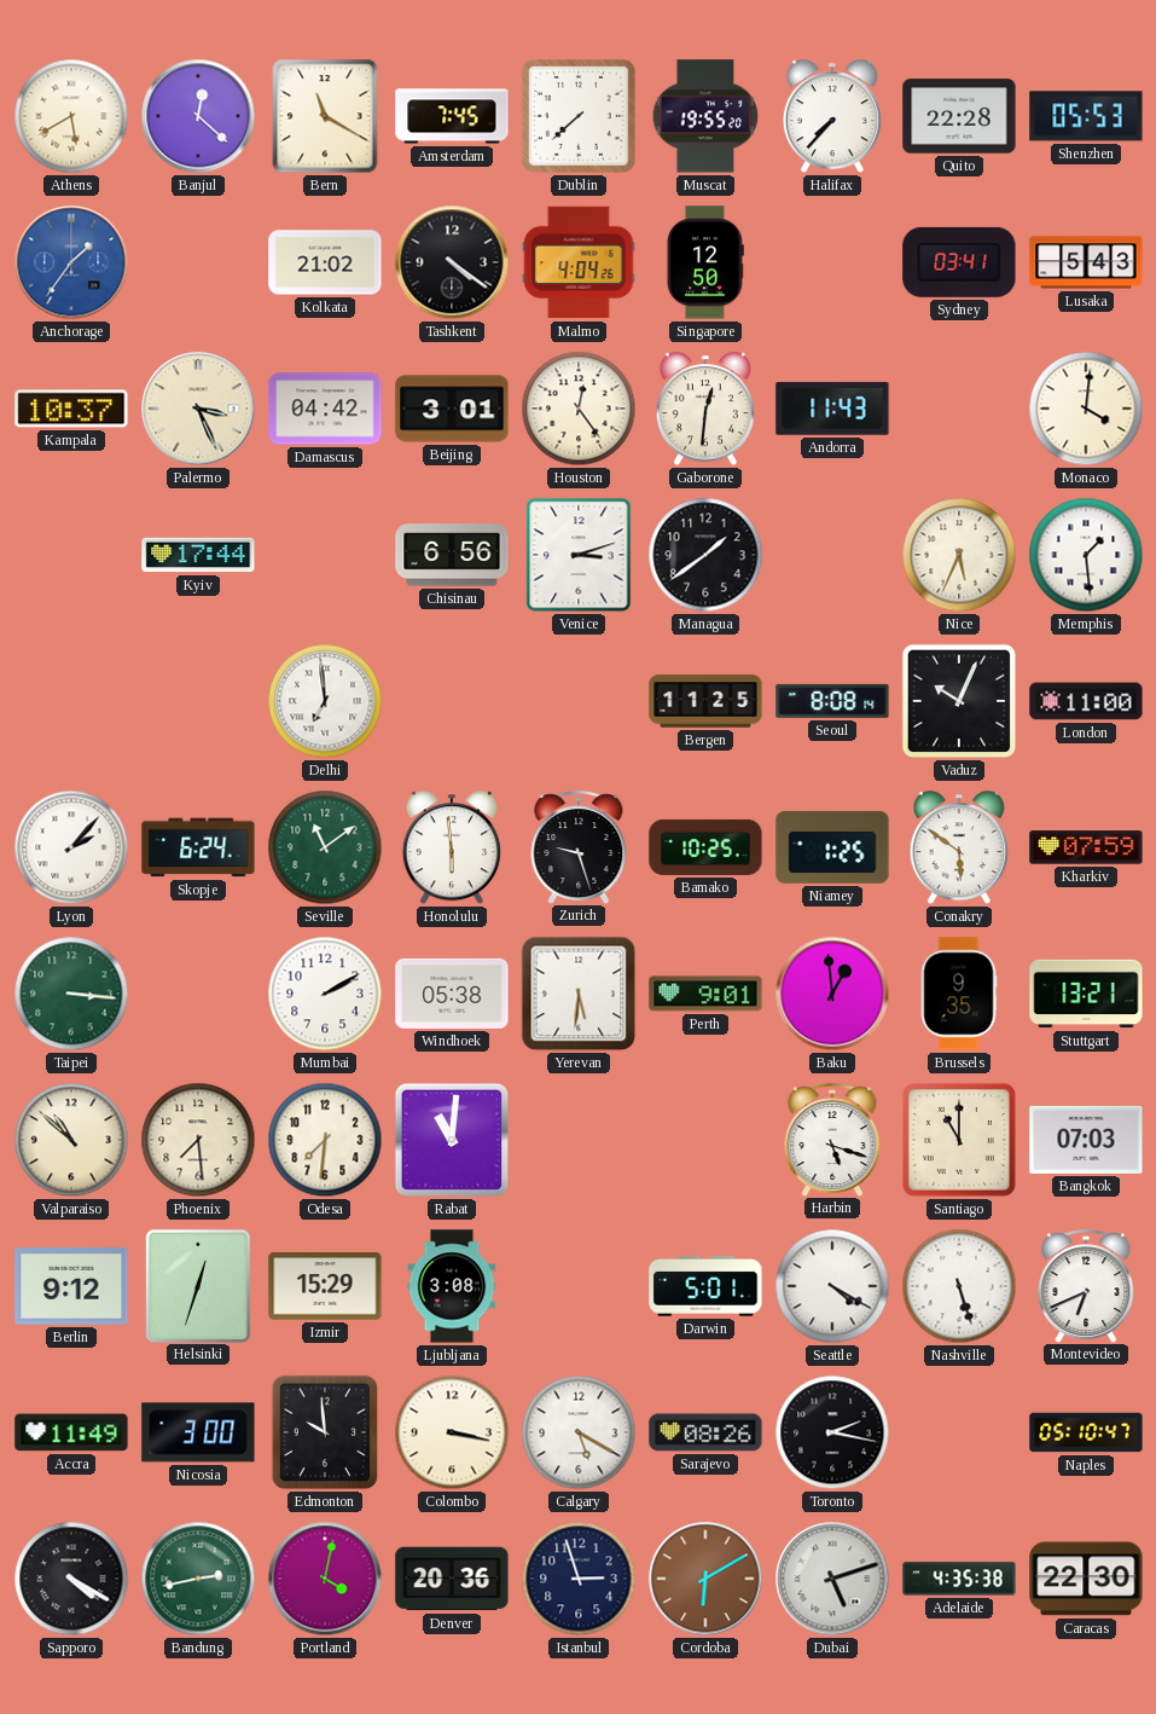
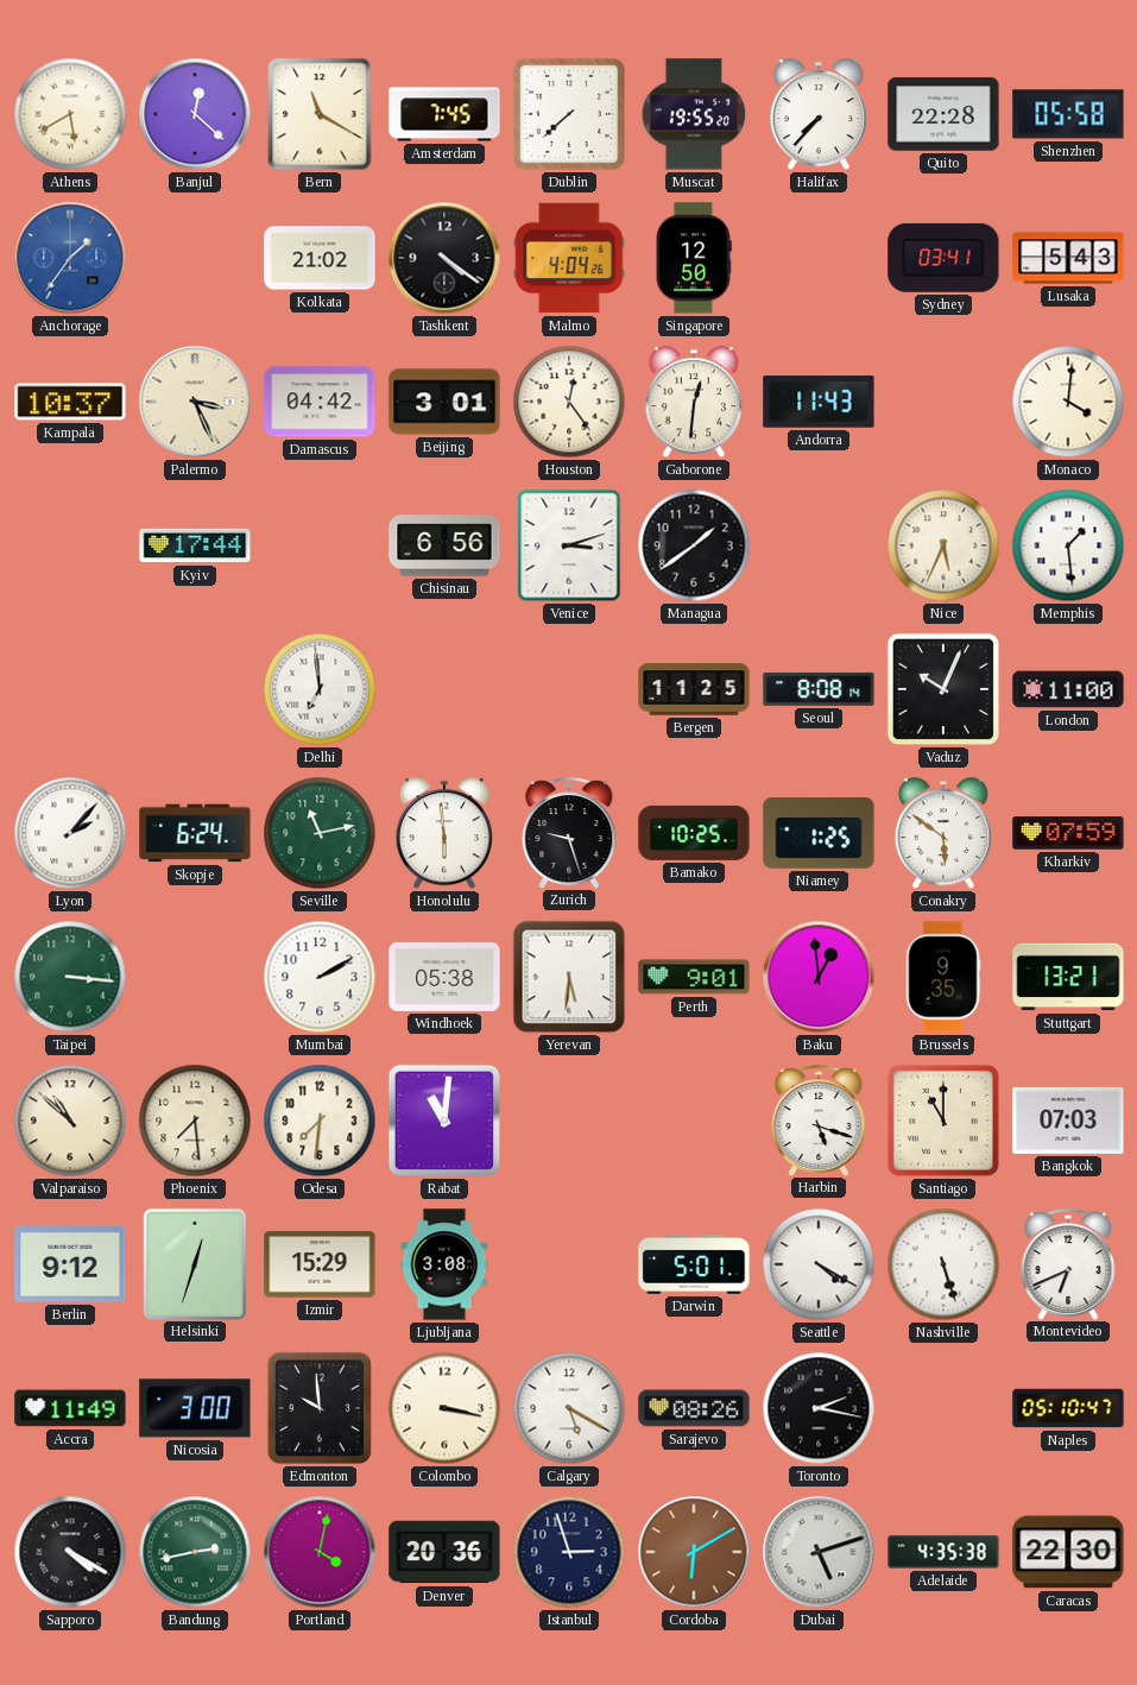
Shenzhen: 05:53 -> 05:58 (1068, 114)
Seville: 11:09 -> 11:13 (320, 833)
